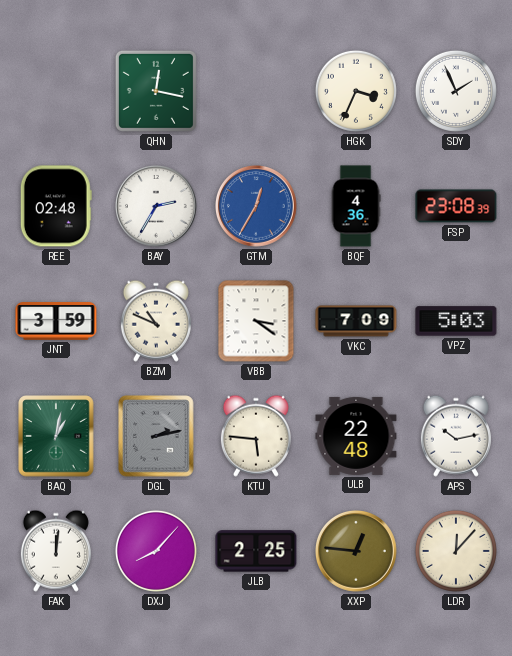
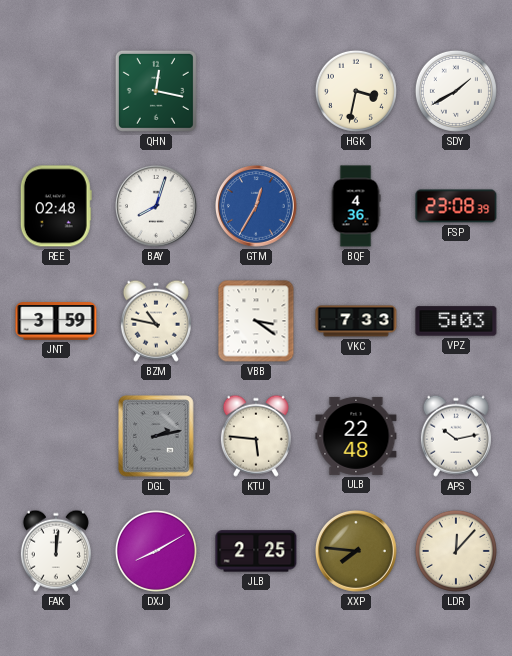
HGK: 3:34 -> 3:32 (356, 91)
SDY: 1:56 -> 1:40 (456, 91)
BAY: 2:35 -> 8:03 (157, 207)
BZM: 10:49 -> 10:47 (156, 321)
VKC: 7:09 -> 7:33 (356, 321)
BAQ: 1:02 -> none (56, 436)
DXJ: 8:07 -> 8:10 (156, 551)
XXP: 12:46 -> 7:46 (357, 552)
